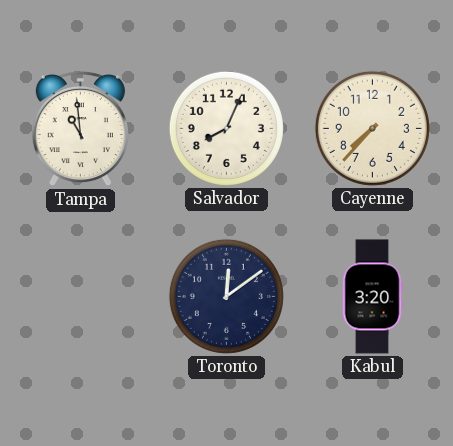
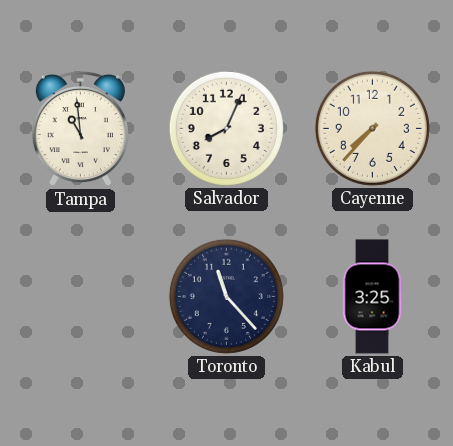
Toronto: 12:09 -> 11:23 (226, 296)
Kabul: 3:20 -> 3:25 (372, 297)
